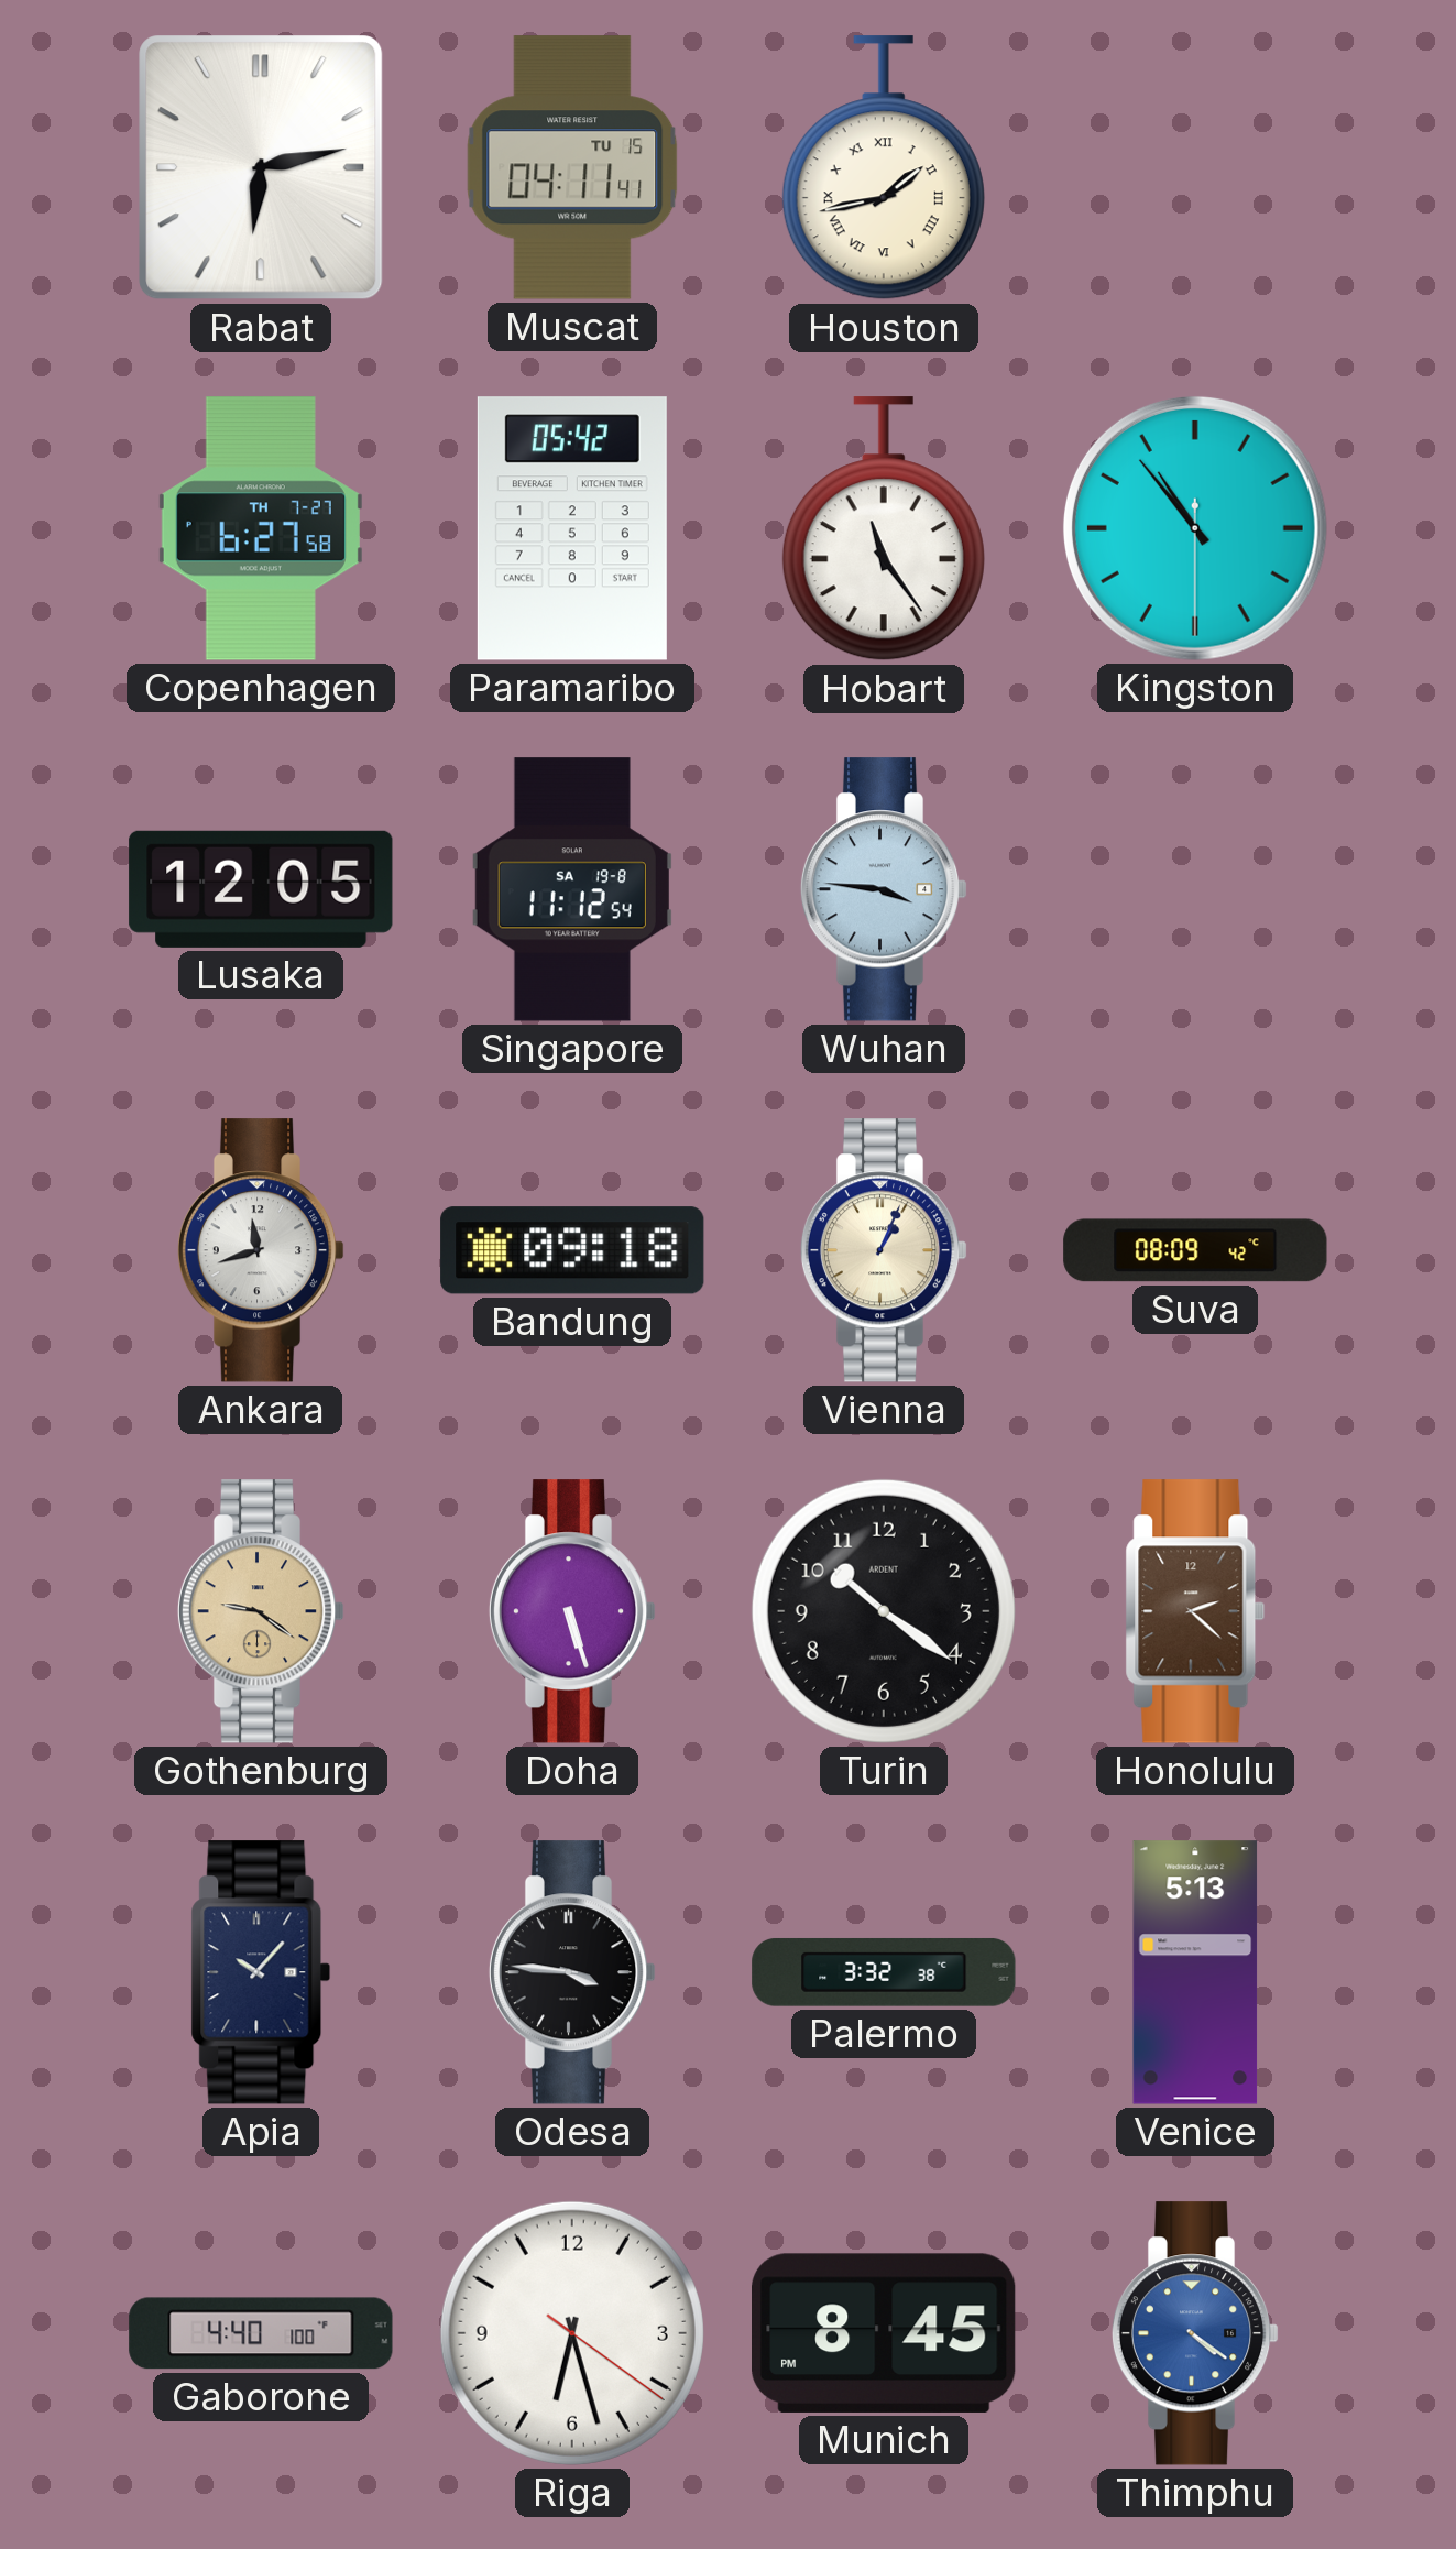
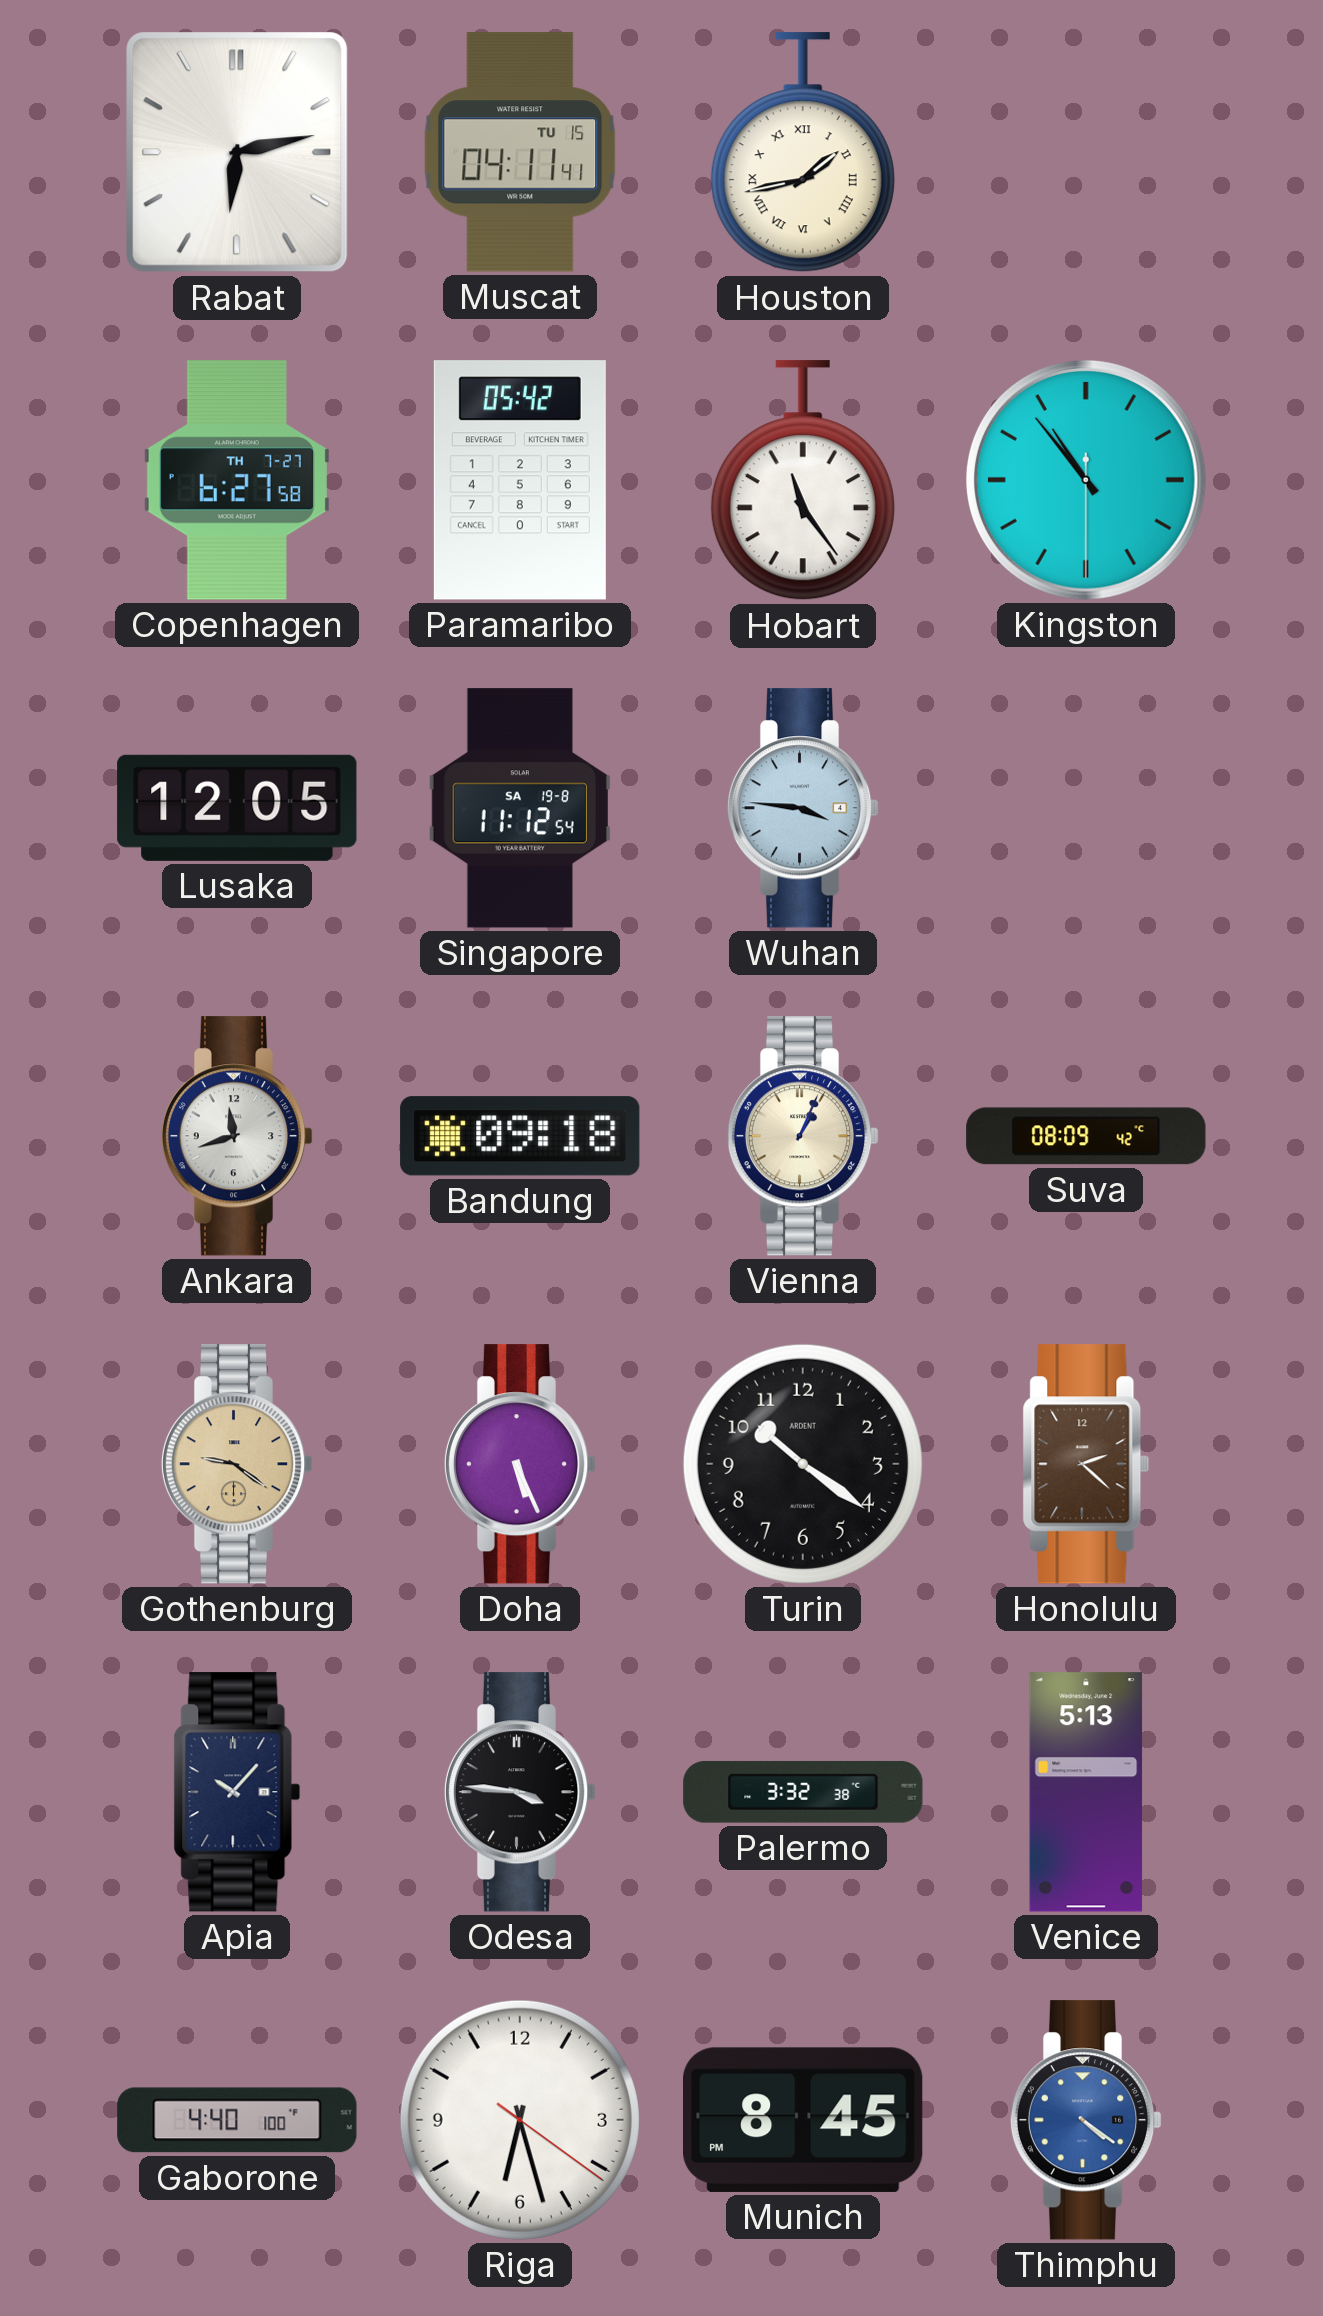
Doha: 5:27 -> 5:26 (520, 1464)
